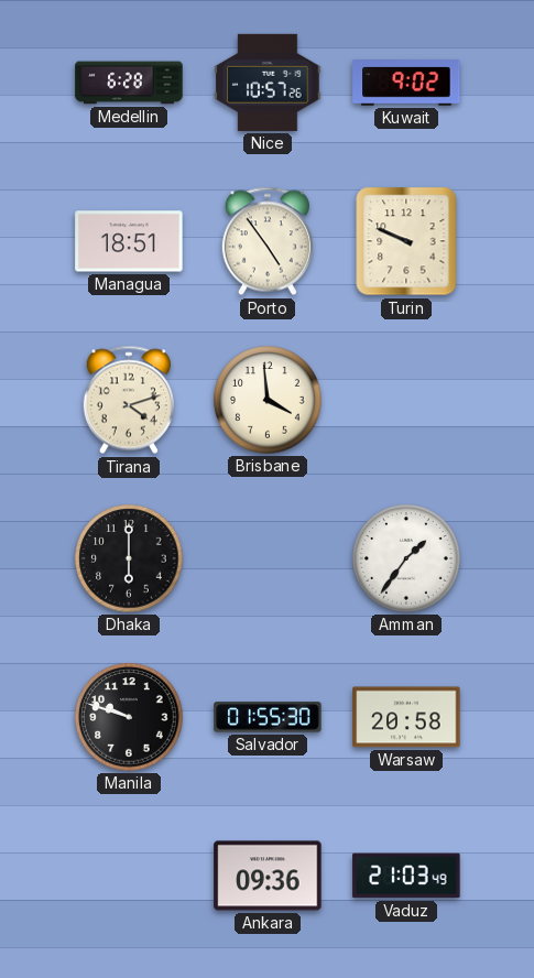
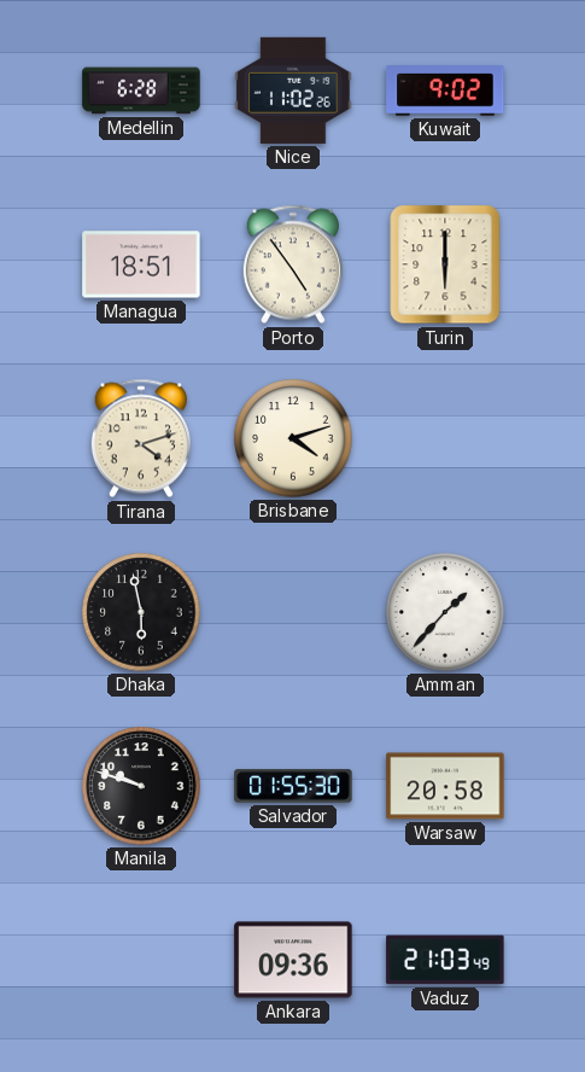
Nice: 10:57 -> 11:02 (293, 91)
Turin: 9:49 -> 6:00 (445, 264)
Brisbane: 3:59 -> 4:12 (293, 438)
Dhaka: 6:00 -> 5:58 (141, 612)
Amman: 1:36 -> 1:37 (445, 612)
